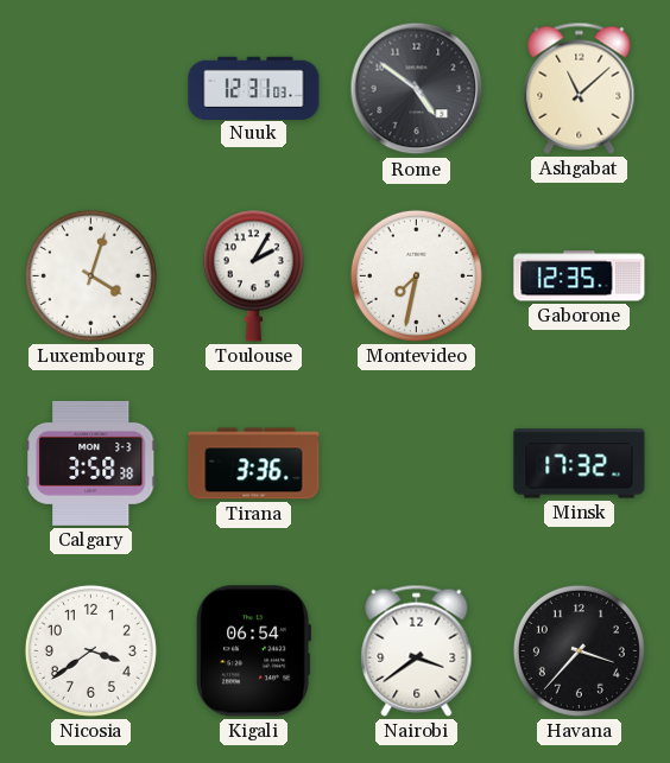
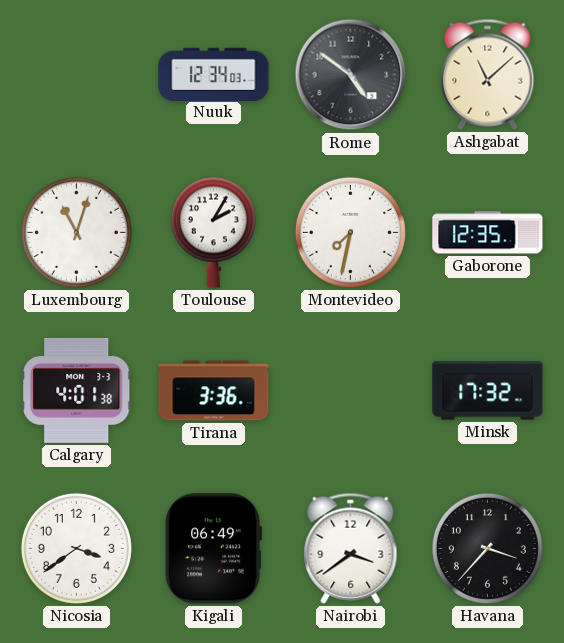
Nuuk: 12:31 -> 12:34 (214, 74)
Luxembourg: 4:03 -> 11:03 (76, 232)
Calgary: 3:58 -> 4:01 (77, 390)
Kigali: 06:54 -> 06:49 (213, 549)
